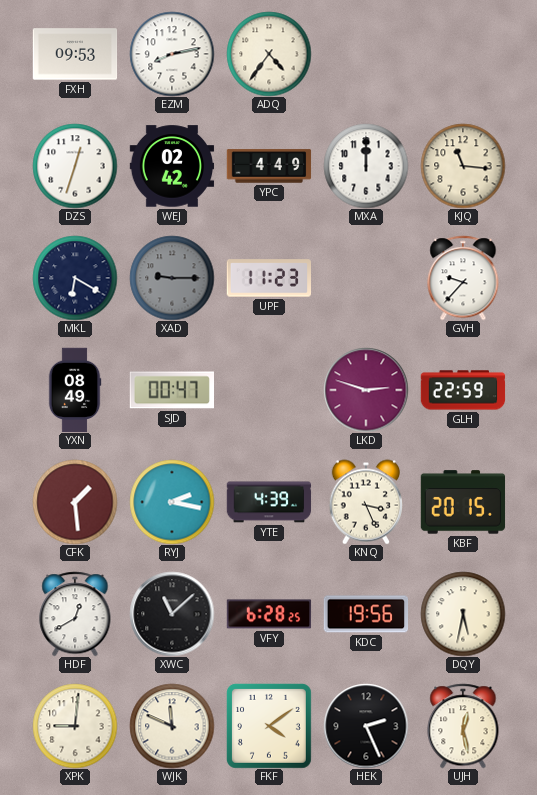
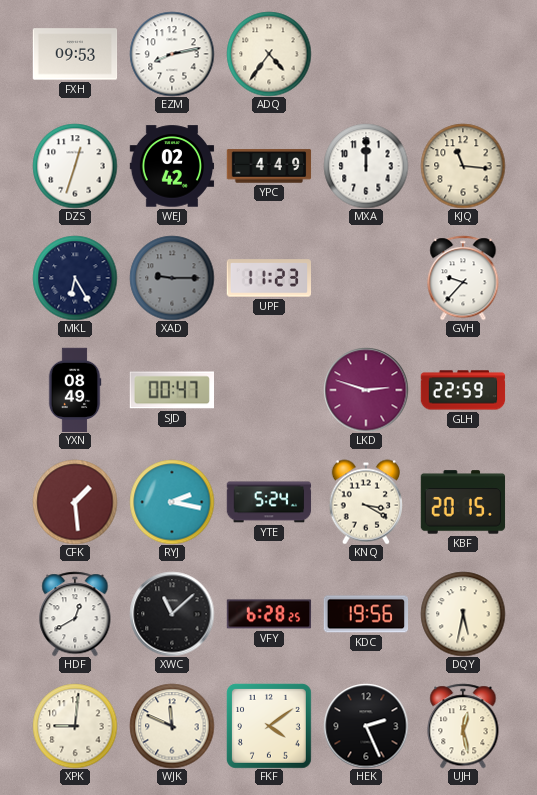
MKL: 6:20 -> 6:25 (75, 278)
YTE: 4:39 -> 5:24 (269, 502)
KNQ: 3:26 -> 3:20 (365, 502)
